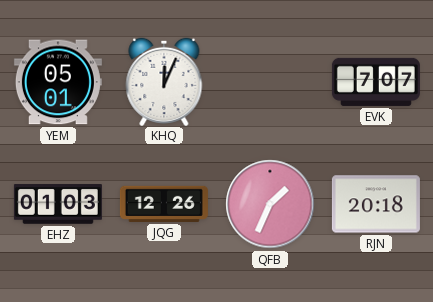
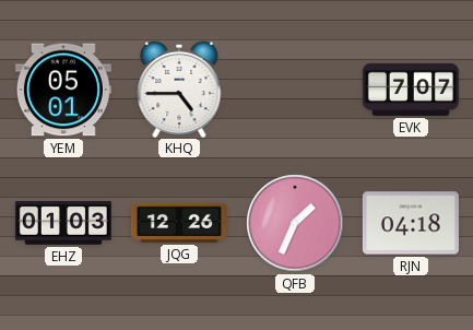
KHQ: 12:04 -> 4:45 (179, 89)
RJN: 20:18 -> 04:18 (411, 223)
